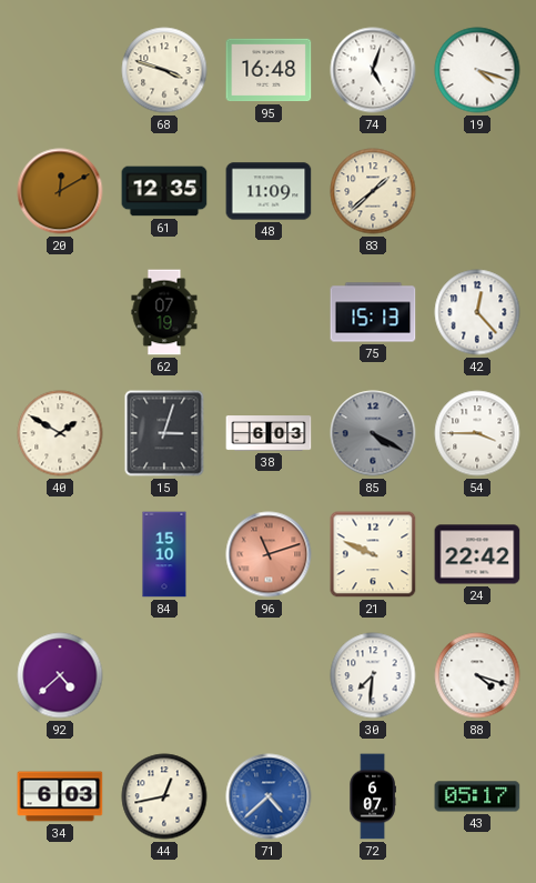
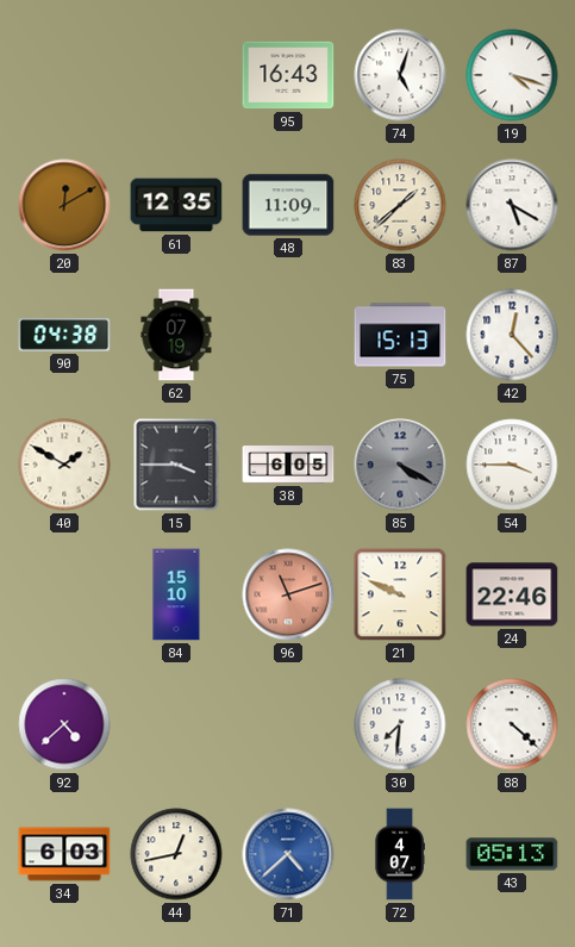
68: 3:48 -> none (164, 70)
95: 16:48 -> 16:43 (288, 75)
87: none -> 5:20 (512, 205)
90: none -> 04:38 (64, 335)
15: 3:03 -> 3:45 (176, 465)
38: 6:03 -> 6:05 (288, 465)
24: 22:42 -> 22:46 (512, 594)
88: 4:18 -> 4:22 (512, 724)
72: 6:07 -> 4:07 (400, 854)
43: 05:17 -> 05:13 (512, 854)
